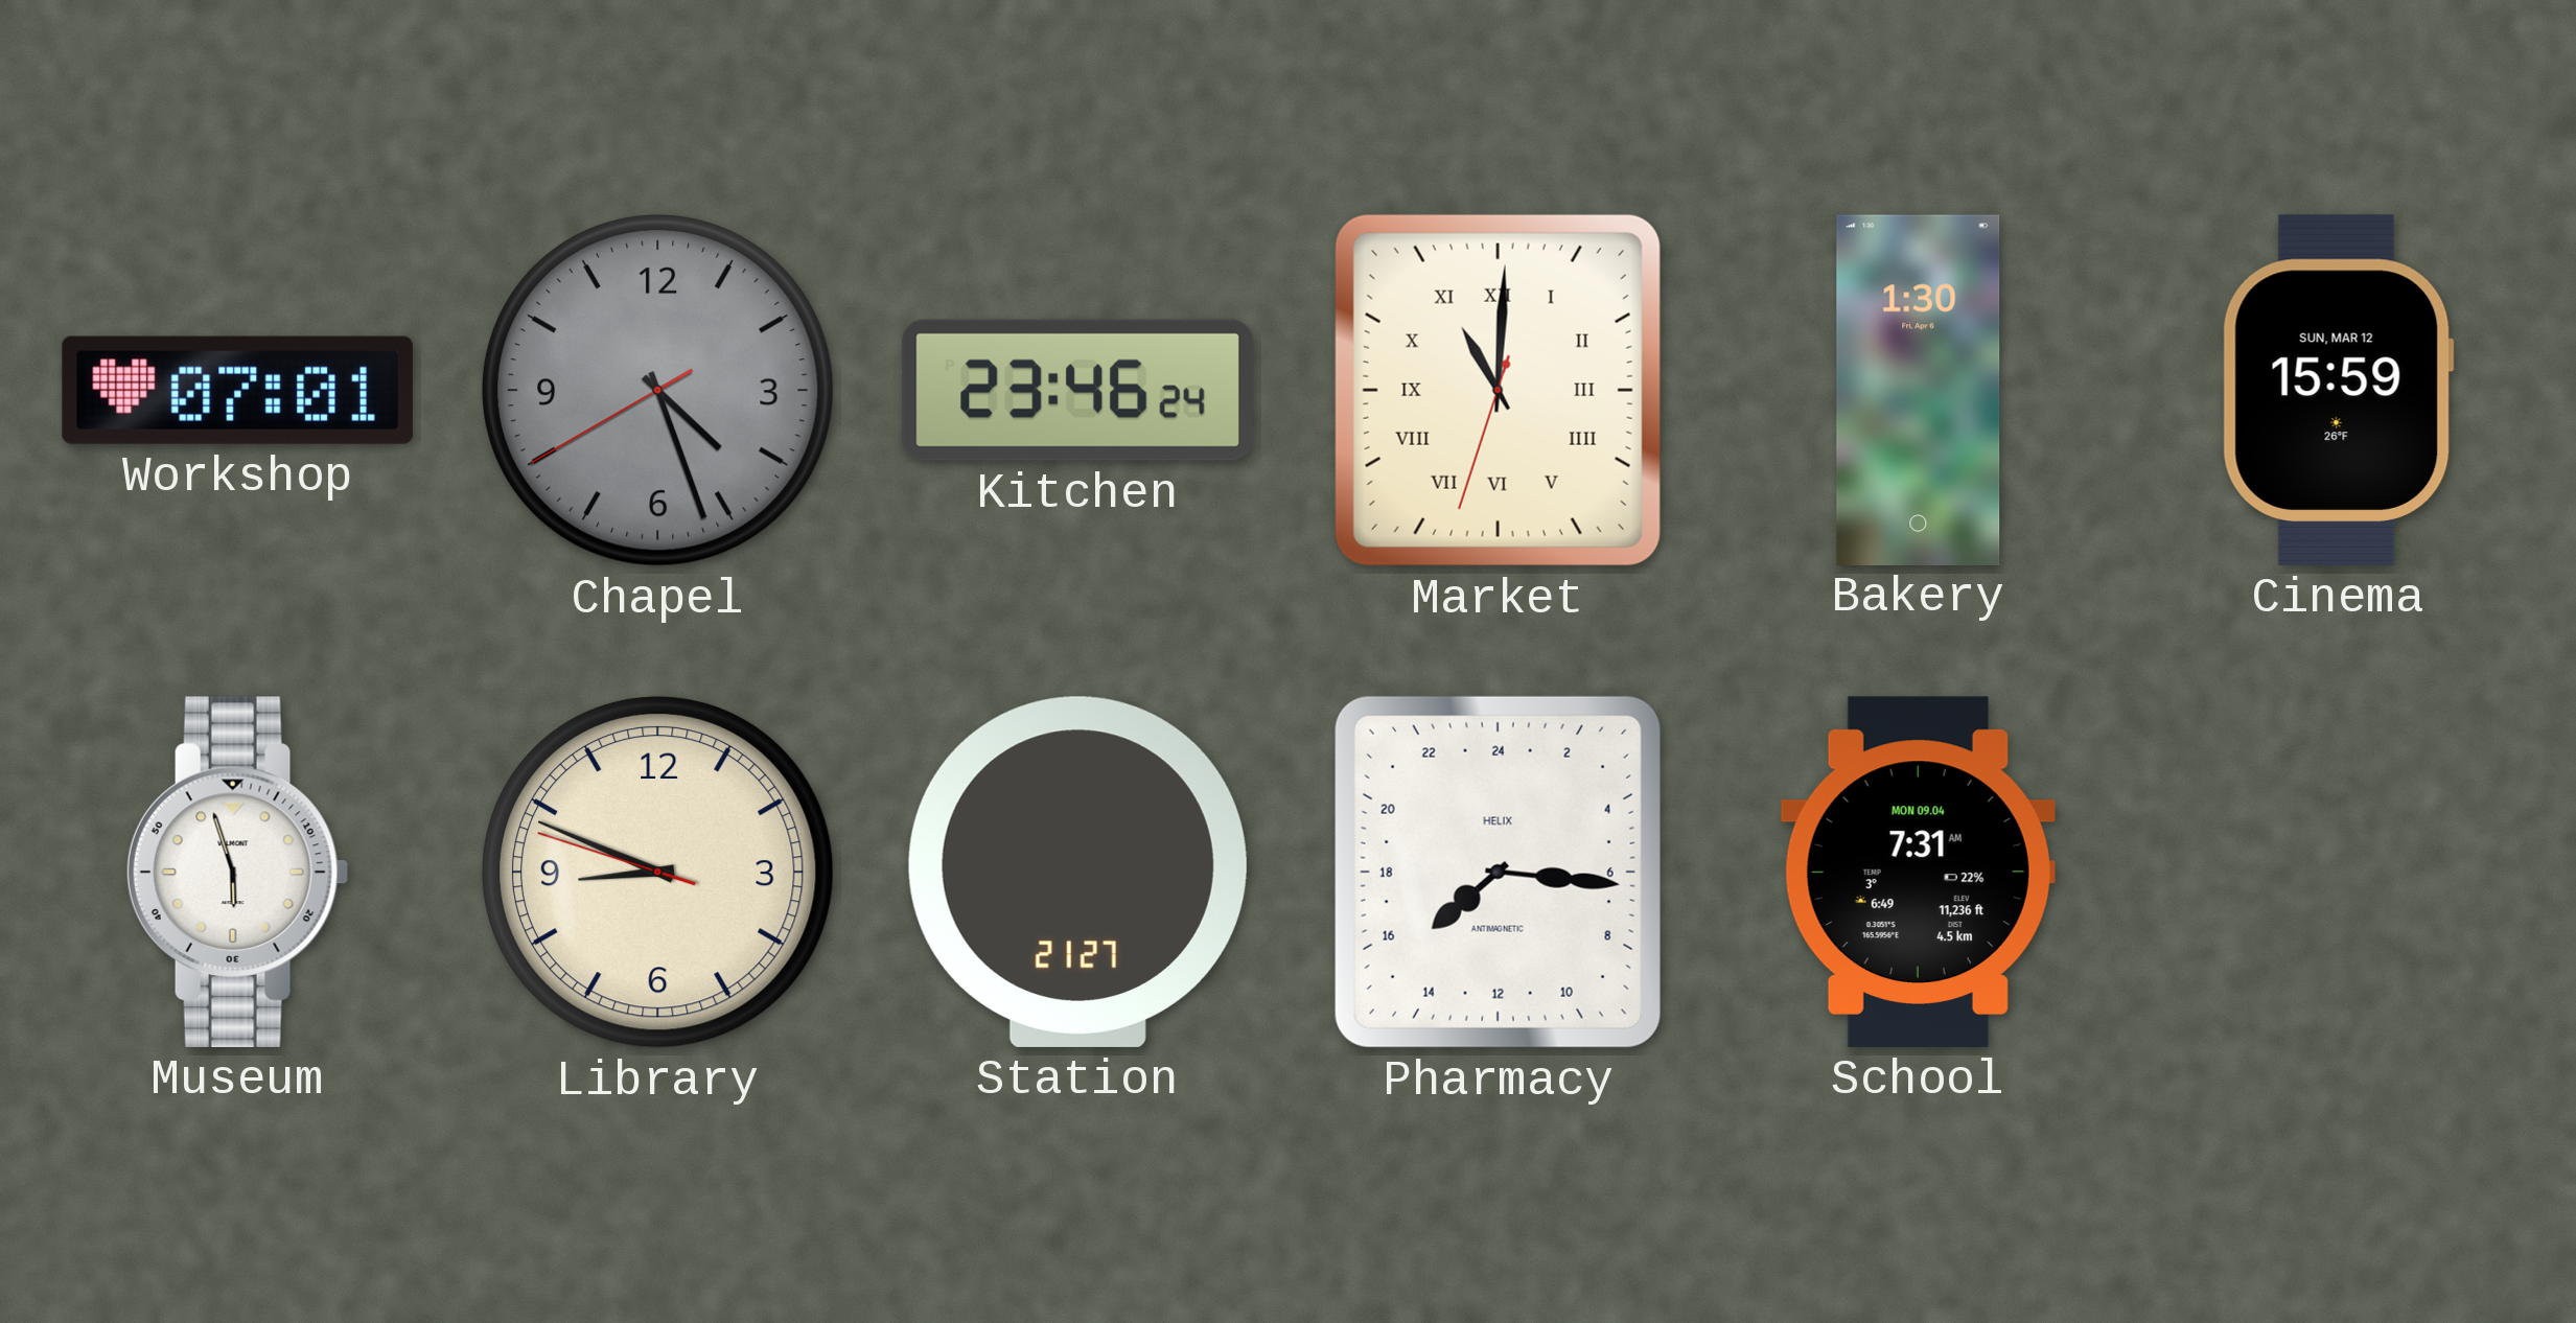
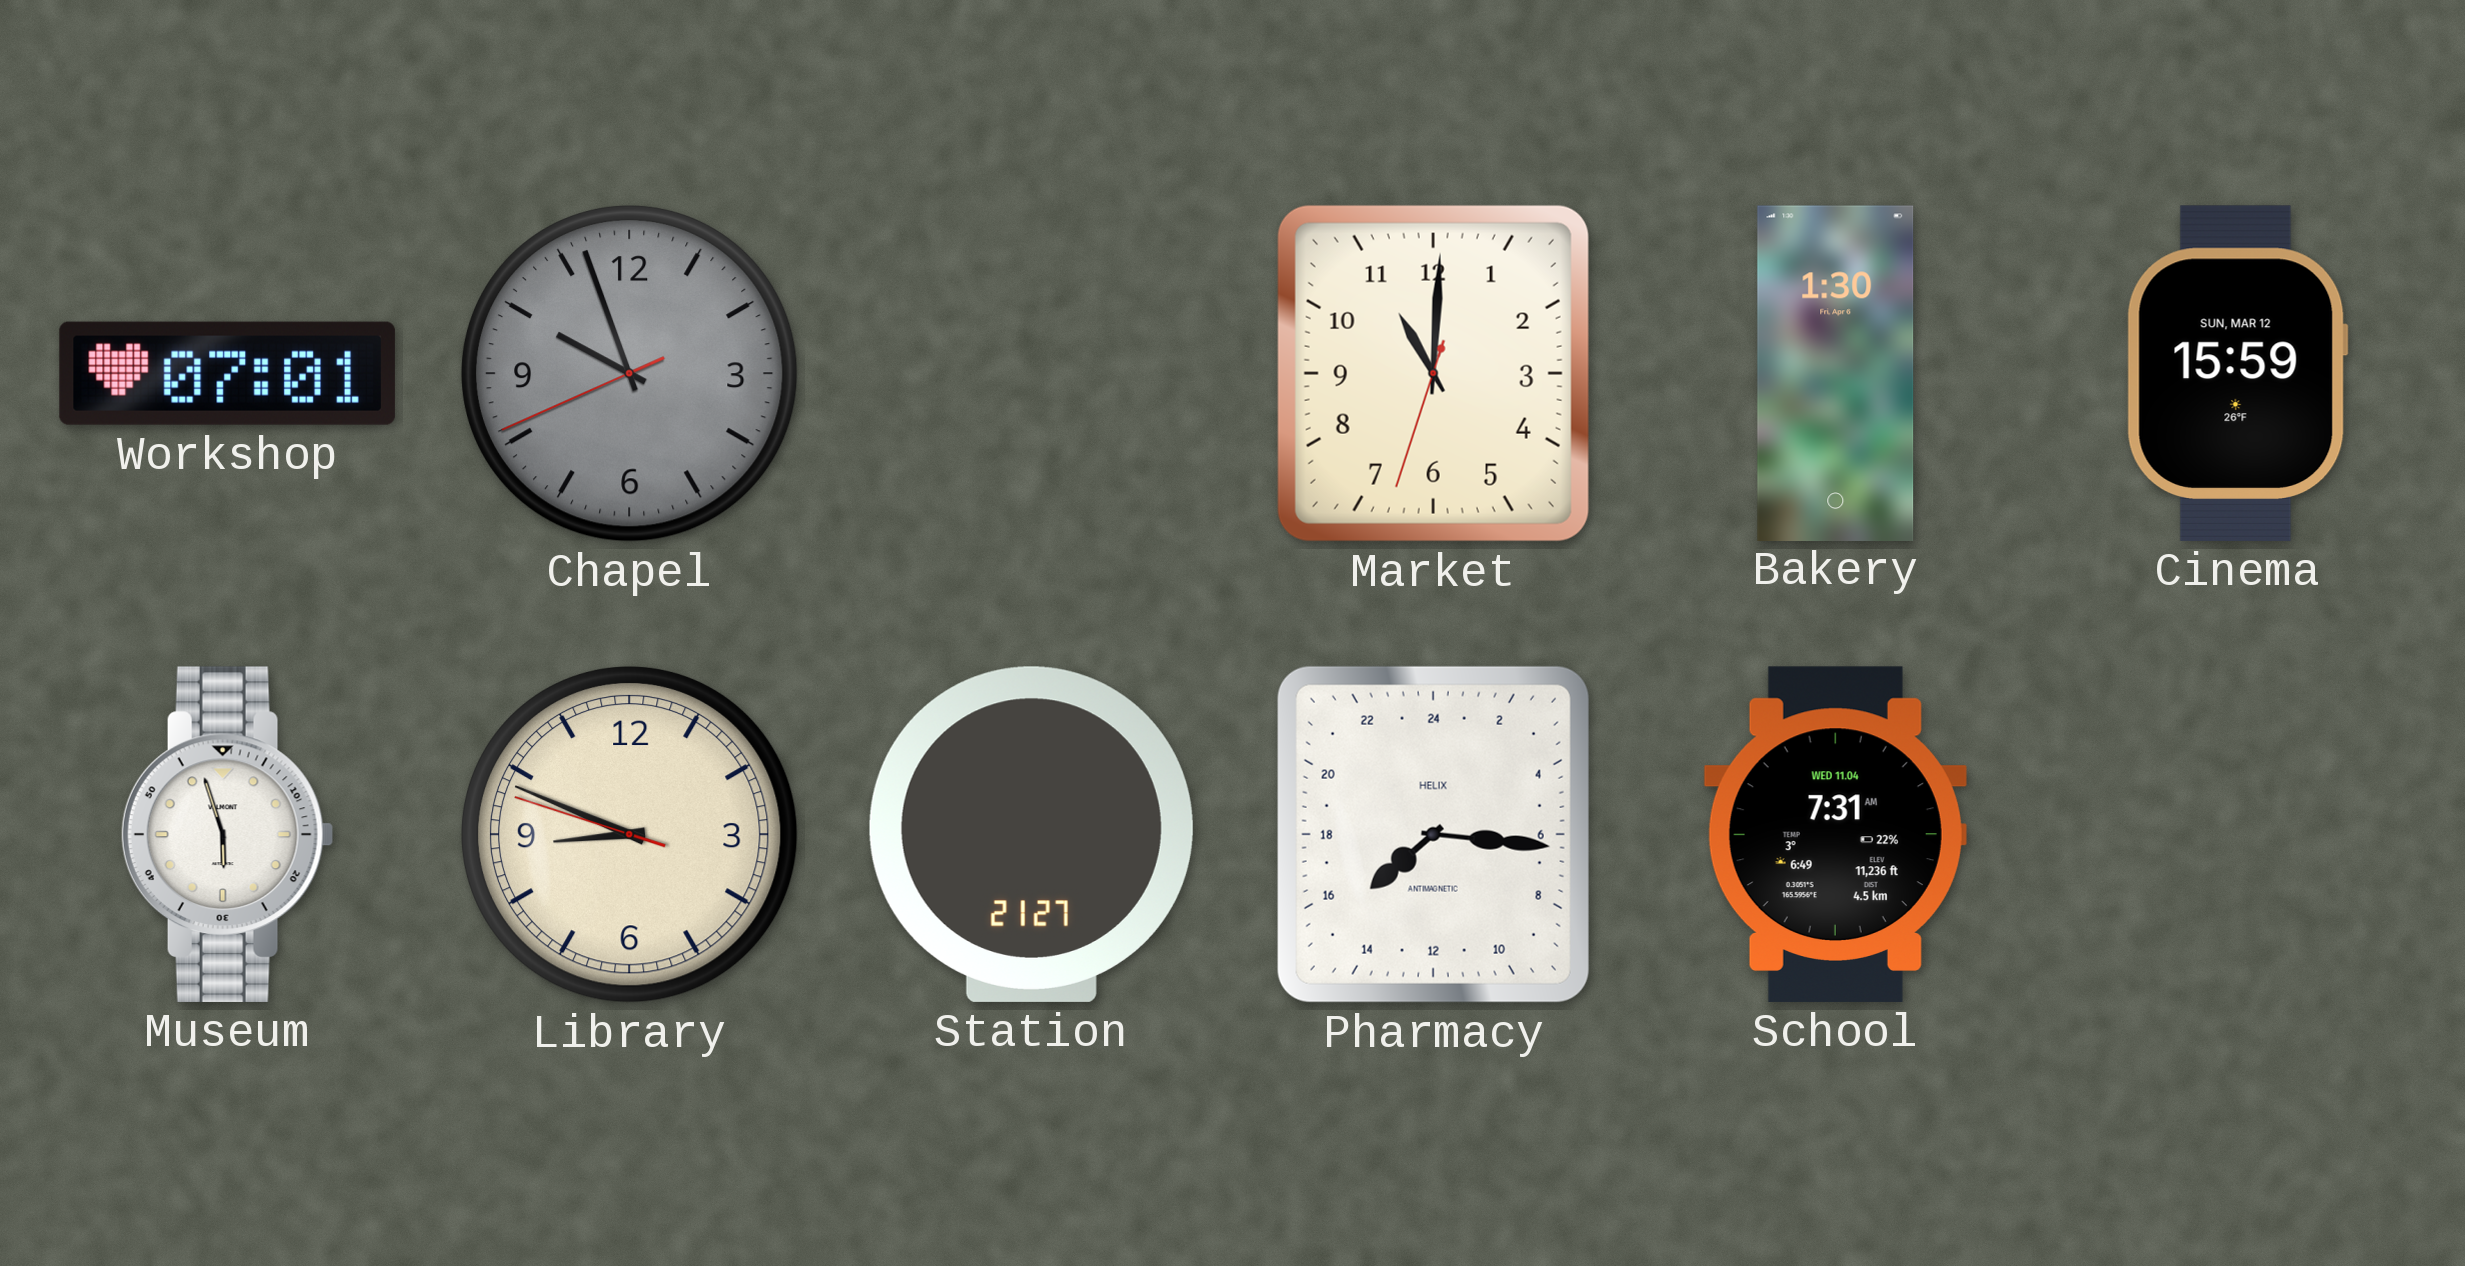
Chapel: 4:26 -> 9:56 (629, 373)
Kitchen: 23:46 -> none (1077, 390)
Market numerals: Roman -> Arabic (1433, 373)
School date: MON 09.04 -> WED 11.04 (1835, 834)
